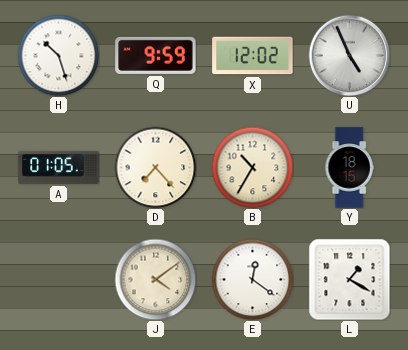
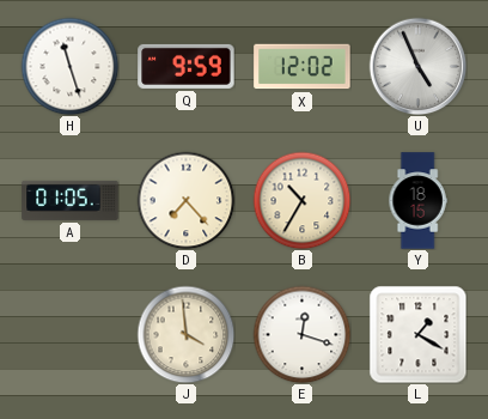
H: 10:27 -> 11:27 (69, 66)
J: 4:09 -> 3:59 (185, 334)
E: 12:21 -> 12:18 (301, 334)
